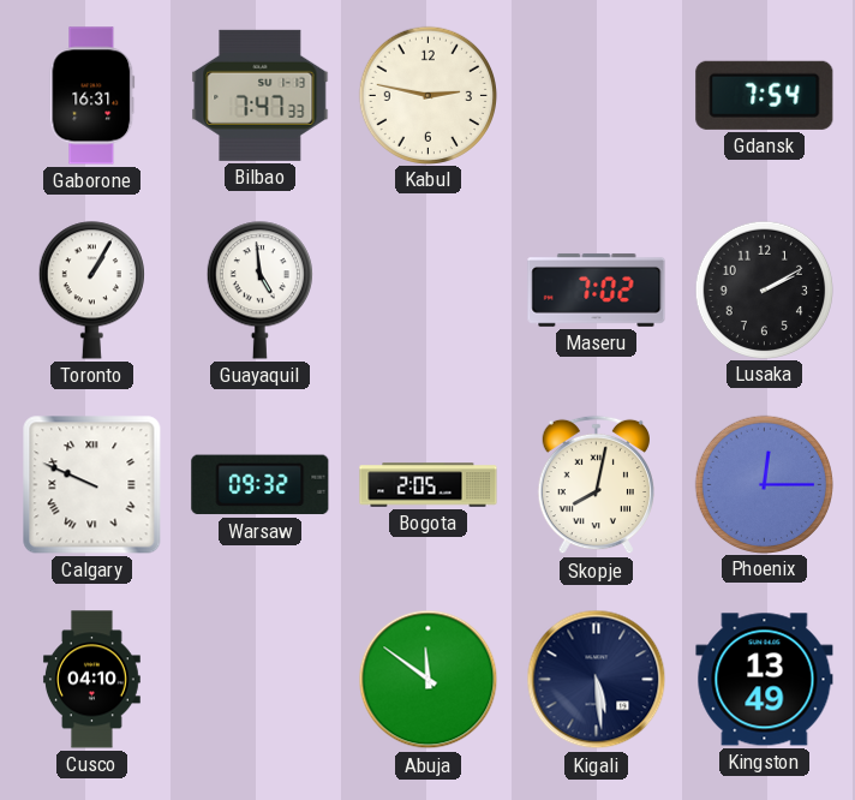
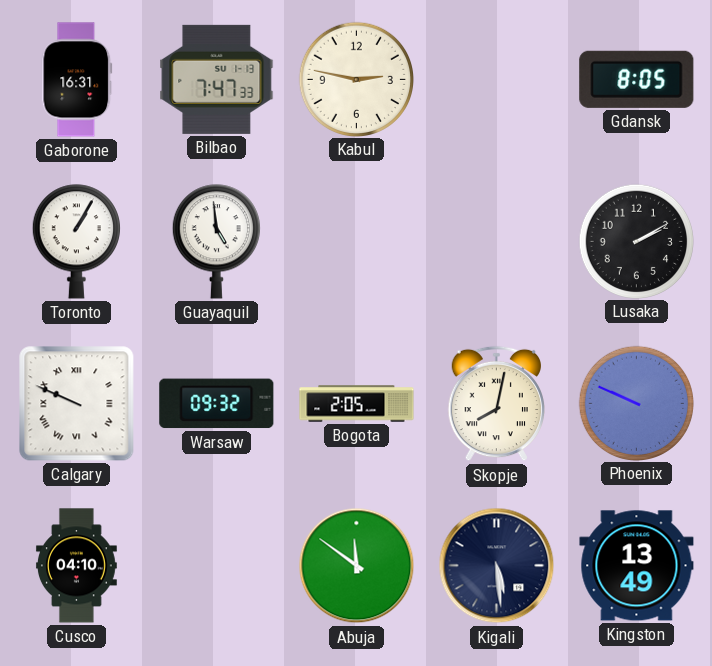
Gdansk: 7:54 -> 8:05 (637, 79)
Maseru: 7:02 -> none (597, 289)
Phoenix: 12:15 -> 9:49 (636, 403)
